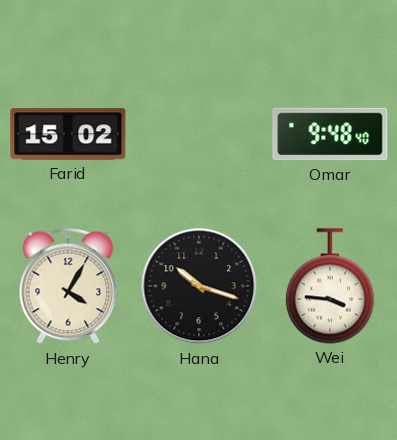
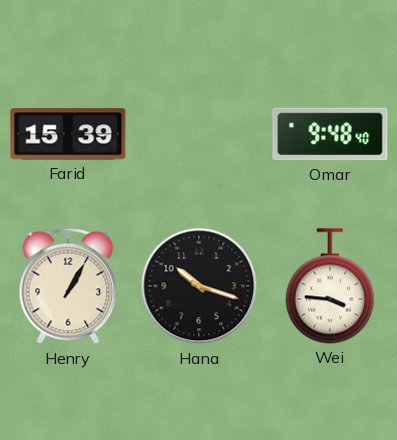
Farid: 15:02 -> 15:39 (68, 134)
Henry: 4:05 -> 1:05 (68, 286)
